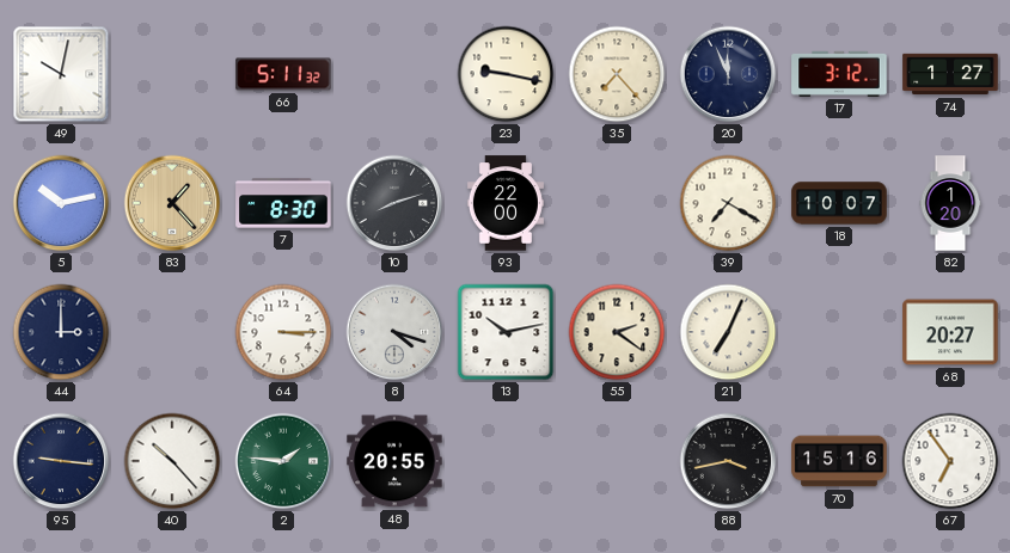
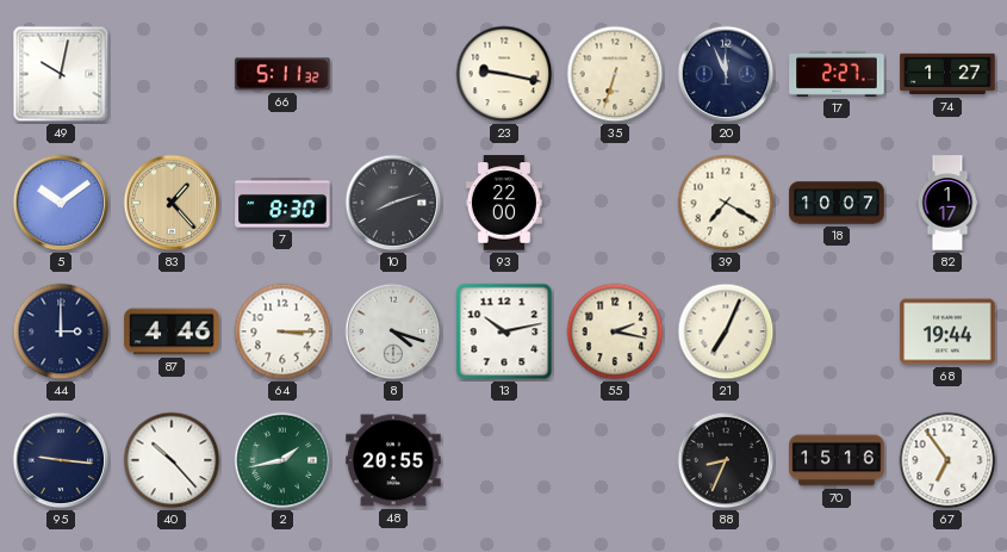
35: 7:23 -> 6:33 (615, 74)
17: 3:12 -> 2:27 (837, 74)
5: 10:13 -> 10:09 (61, 203)
82: 1:20 -> 1:17 (947, 203)
87: none -> 4:46 (172, 331)
55: 2:21 -> 2:17 (615, 331)
68: 20:27 -> 19:44 (947, 331)
2: 1:46 -> 1:43 (282, 460)
88: 3:43 -> 8:34 (726, 460)
